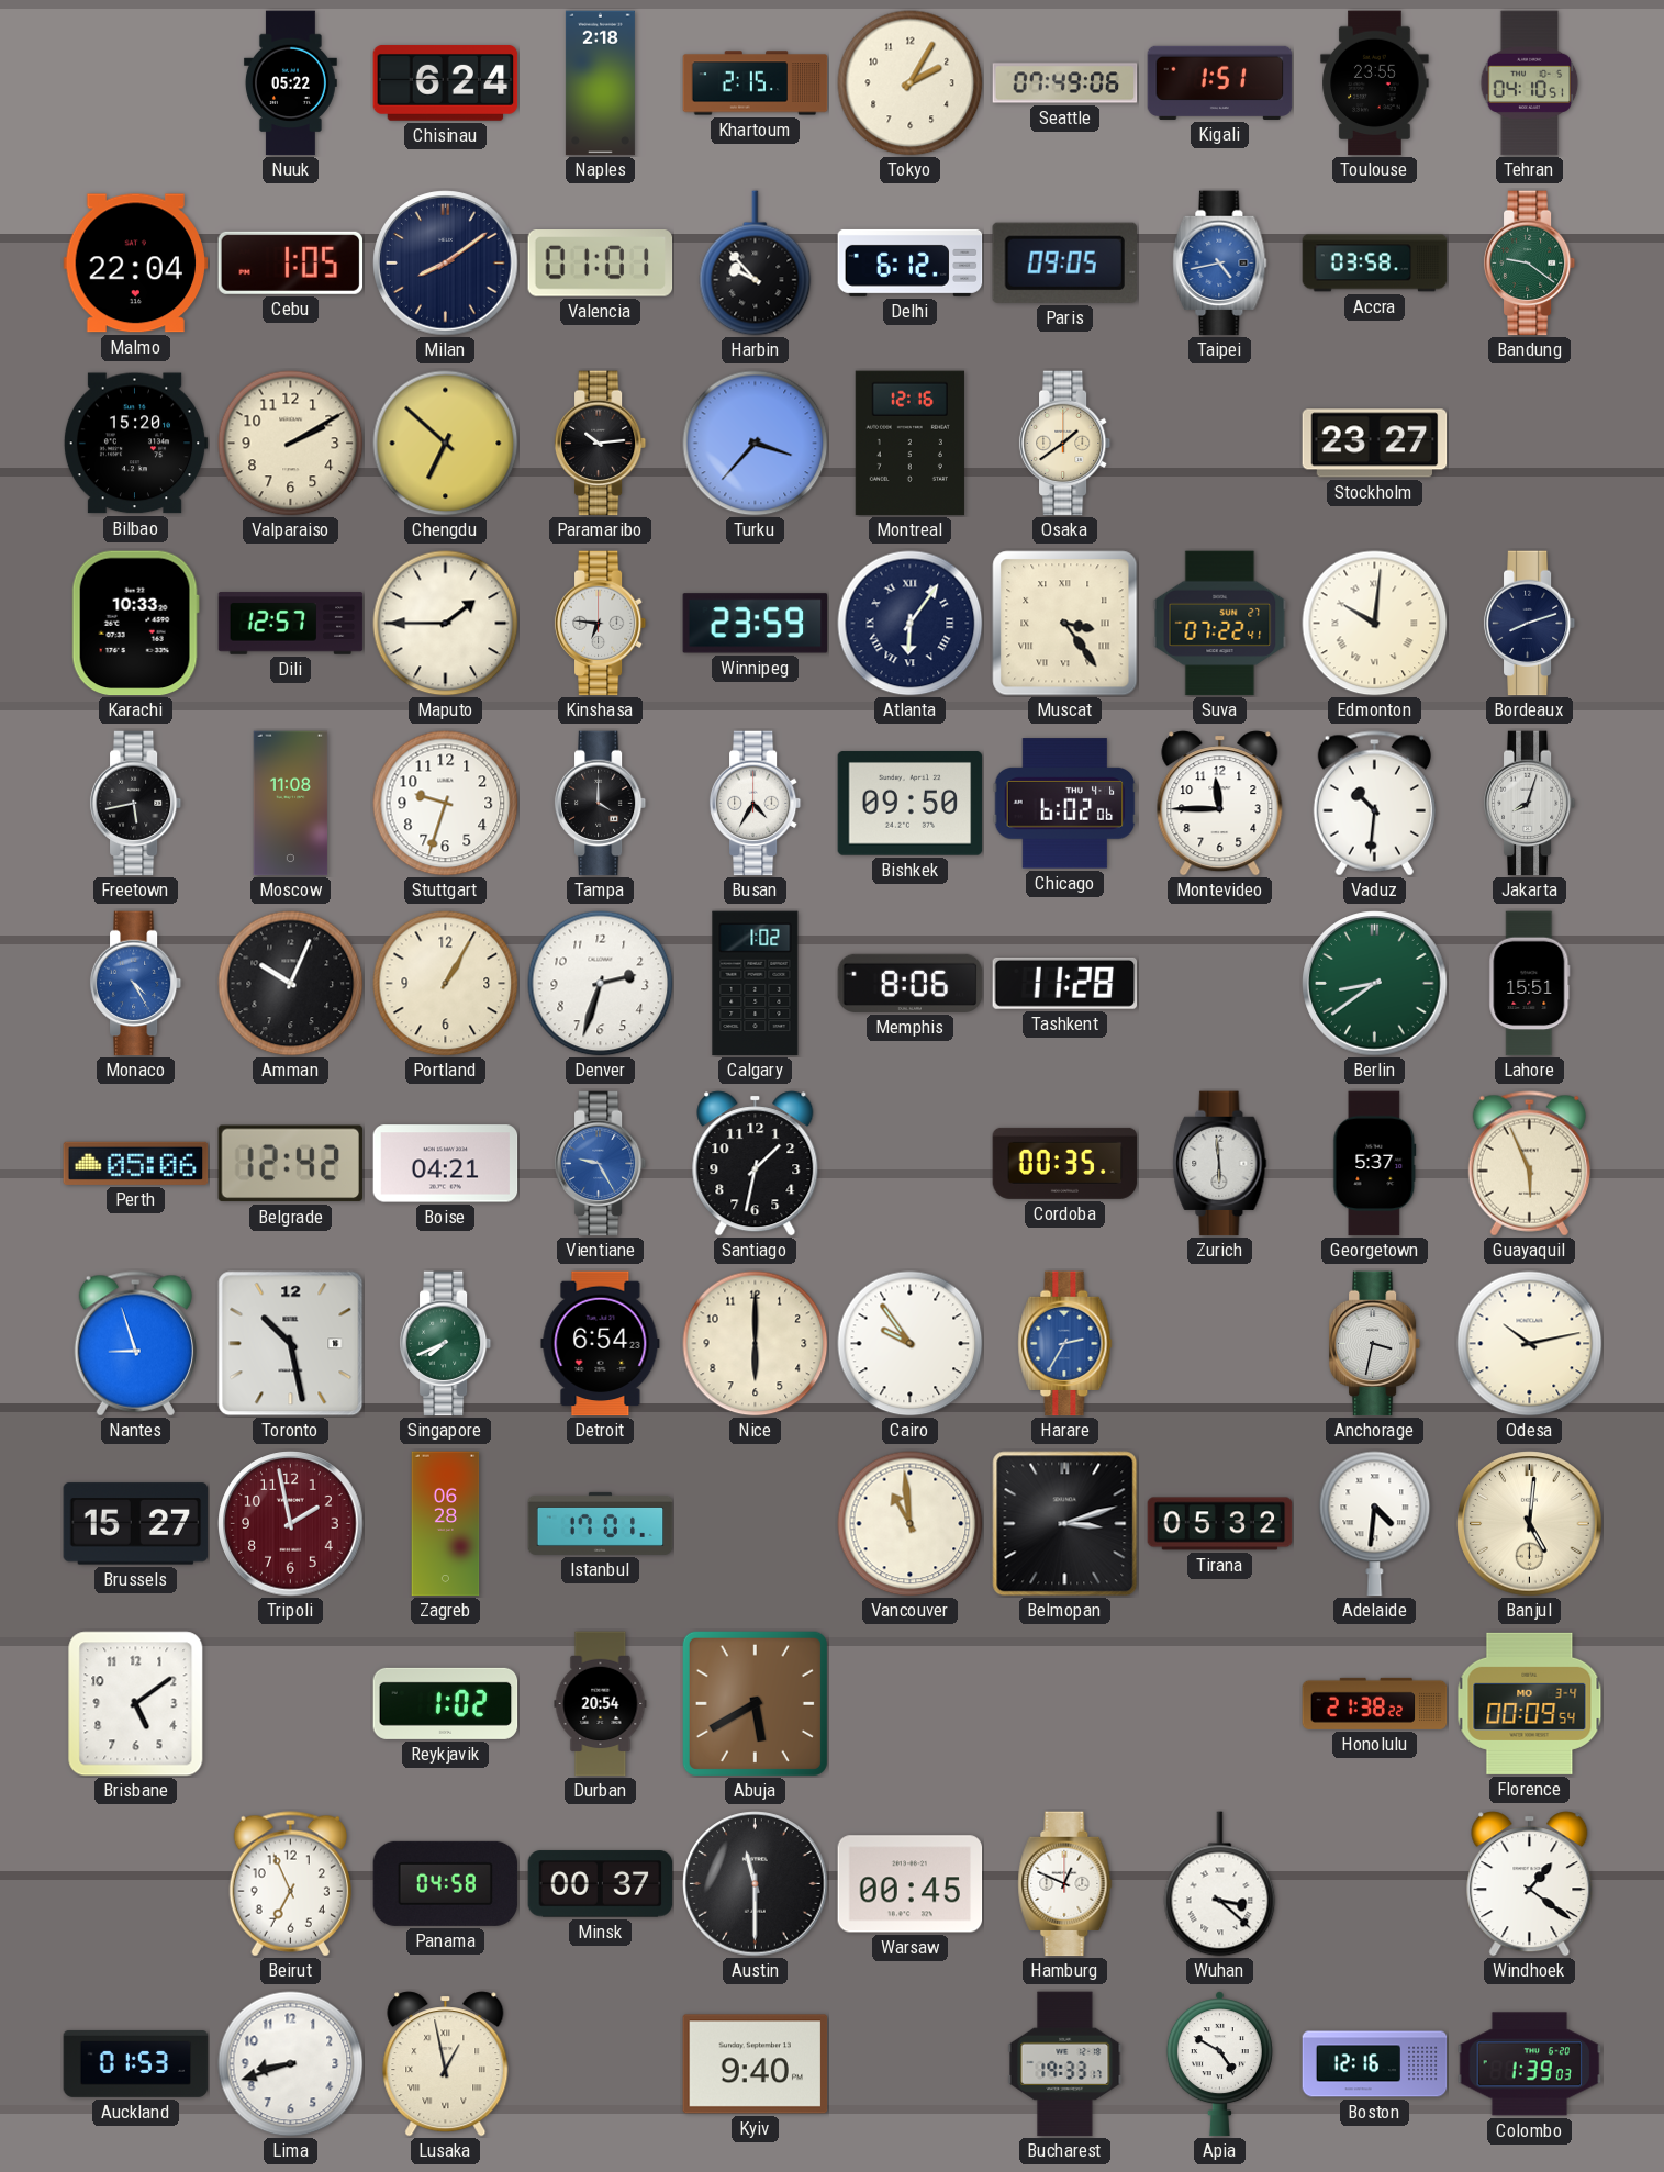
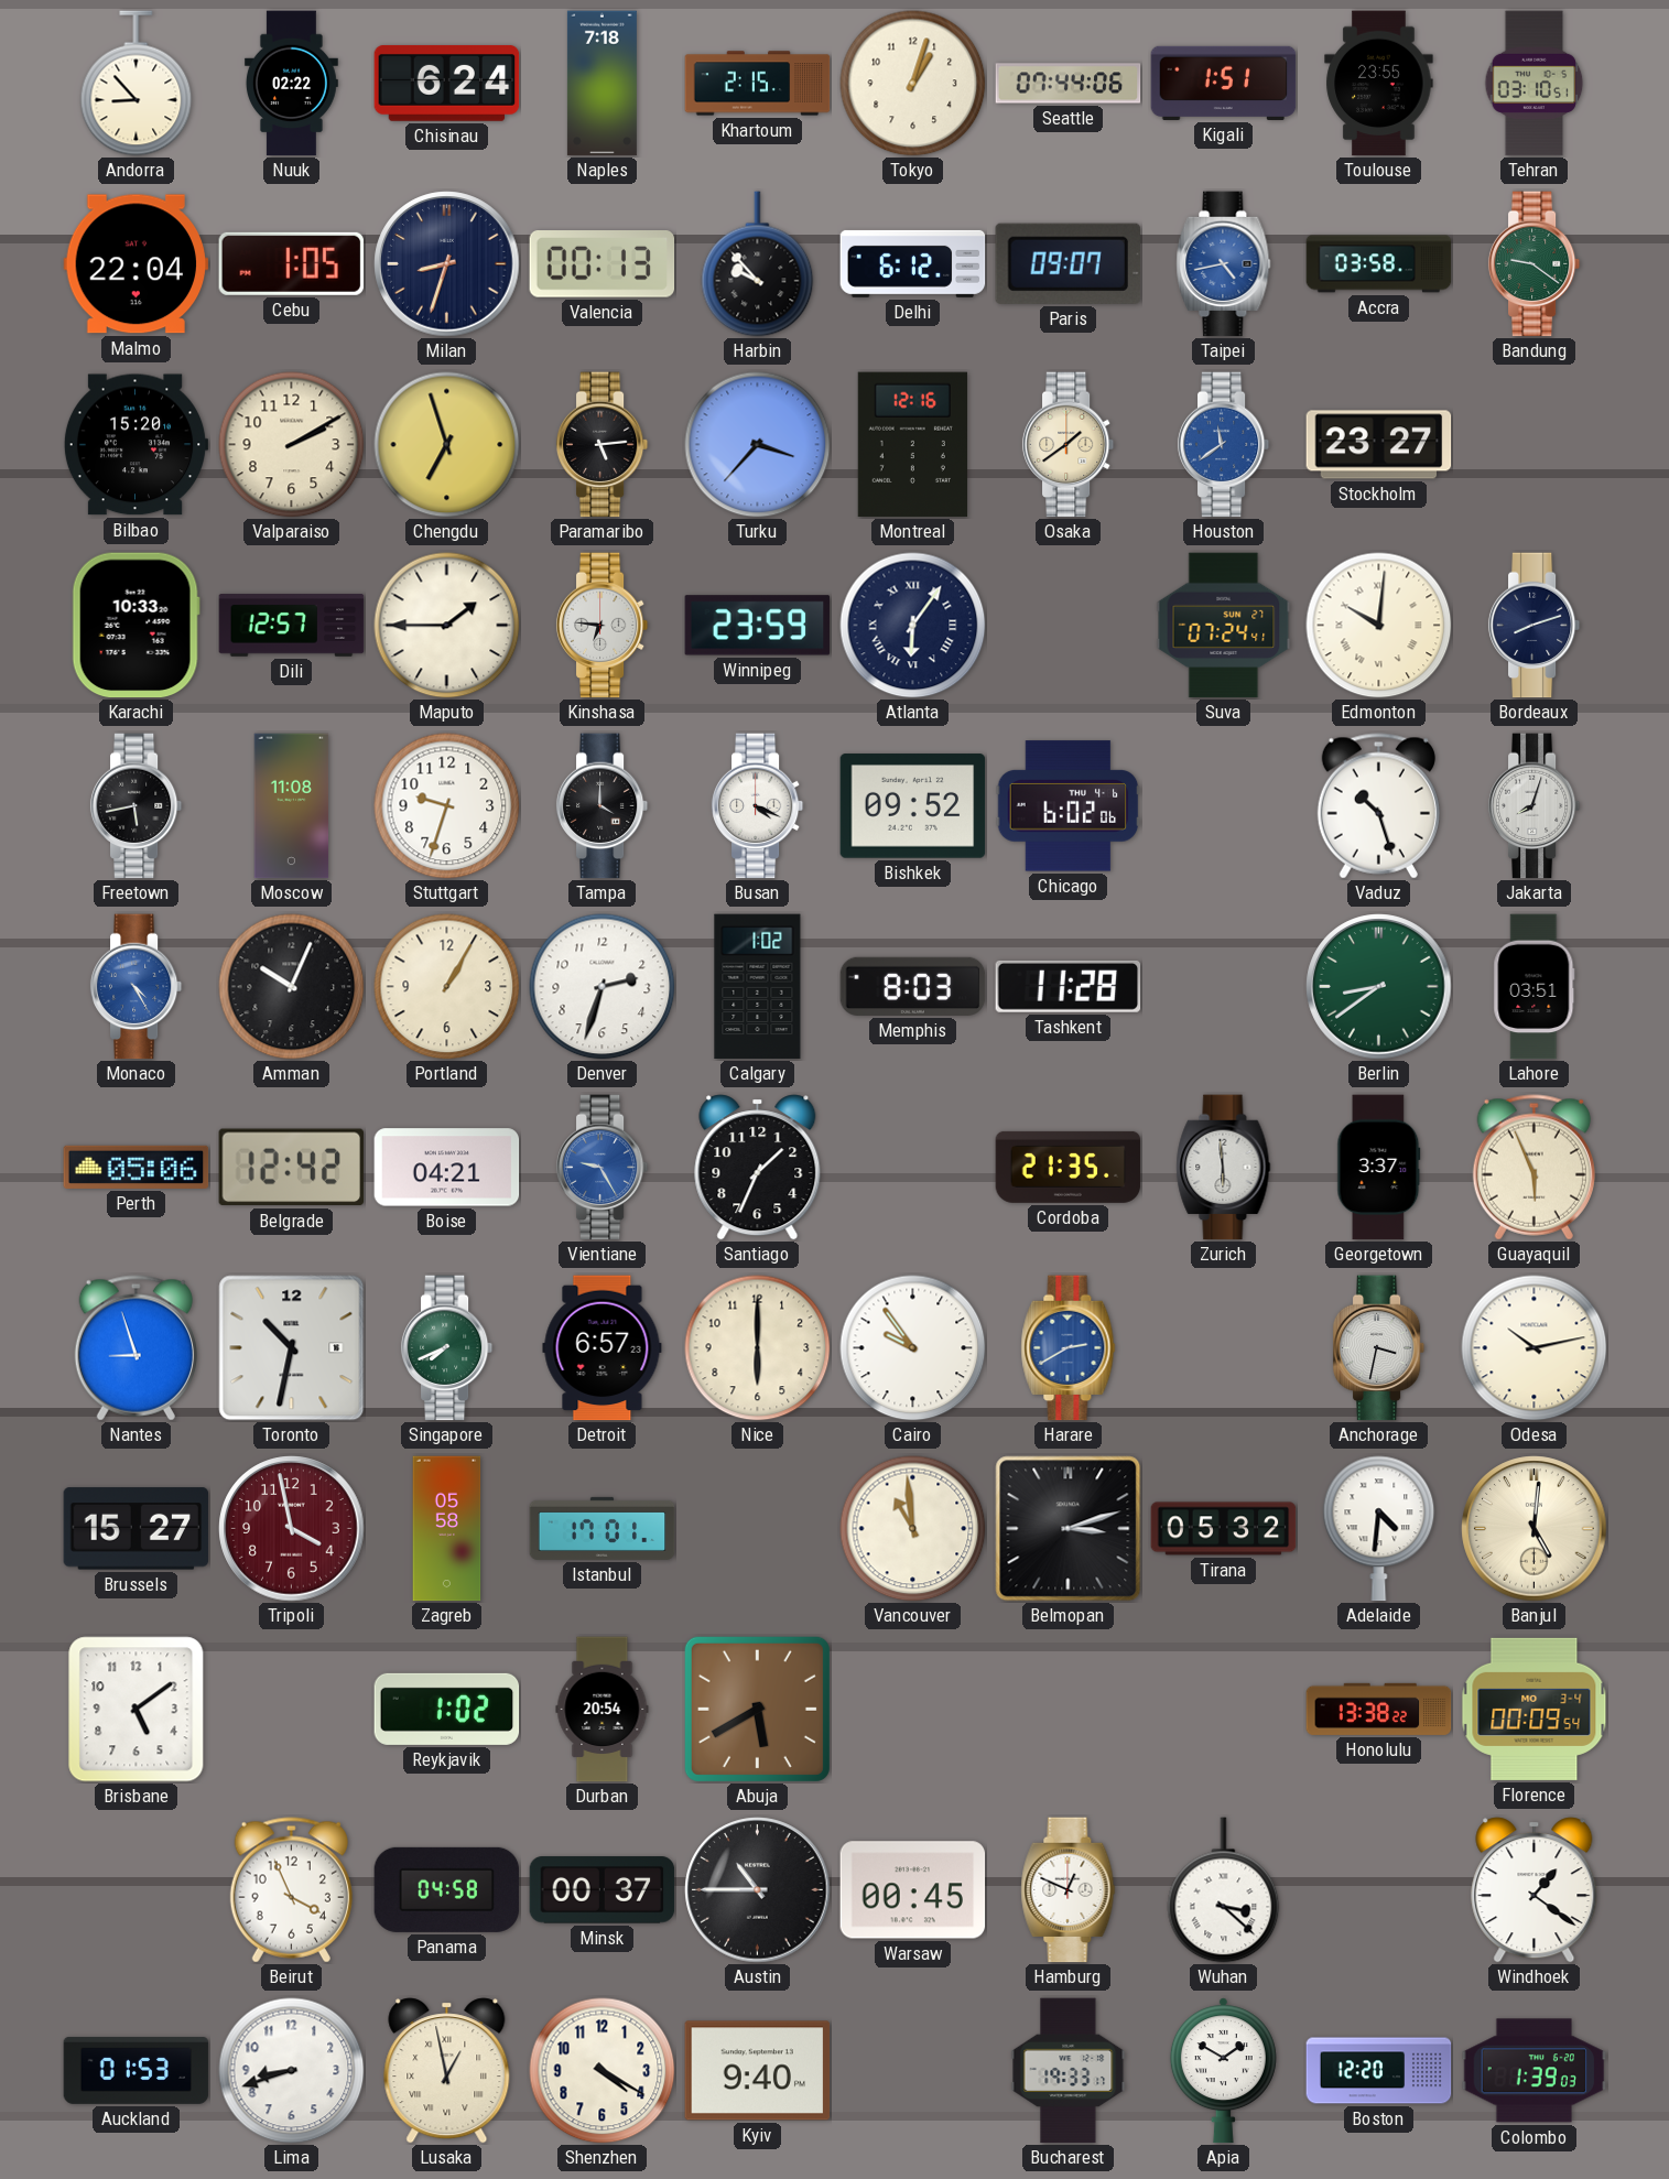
Andorra: none -> 8:53 (137, 84)
Nuuk: 05:22 -> 02:22 (291, 84)
Naples: 2:18 -> 7:18 (602, 84)
Tokyo: 2:05 -> 1:03 (913, 84)
Seattle: 07:49 -> 07:44 (1069, 84)
Tehran: 04:10 -> 03:10 (1535, 84)
Milan: 8:09 -> 8:33 (447, 264)
Valencia: 01:01 -> 00:13 (603, 264)
Paris: 09:05 -> 09:07 (1067, 263)
Chengdu: 6:52 -> 6:57 (447, 445)
Paramaribo: 10:14 -> 5:14 (603, 445)
Houston: none -> 11:39 (1224, 445)
Muscat: 3:24 -> none (1065, 624)
Suva: 07:22 -> 07:24 (1224, 626)
Busan: 4:35 -> 4:19 (758, 806)
Bishkek: 09:50 -> 09:52 (913, 806)
Montevideo: 11:45 -> none (1220, 804)
Vaduz: 10:31 -> 10:27 (1378, 806)
Memphis: 8:06 -> 8:03 (913, 986)
Lahore: 15:51 -> 03:51 (1535, 987)
Santiago: 1:32 -> 1:34 (758, 1168)
Cordoba: 00:35 -> 21:35 (1069, 1167)
Georgetown: 5:37 -> 3:37 (1379, 1168)
Toronto: 10:28 -> 10:32 (292, 1348)
Detroit: 6:54 -> 6:57 (603, 1348)
Harare: 2:35 -> 2:40 (1069, 1348)
Tripoli: 1:58 -> 3:58 (292, 1529)
Zagreb: 06:28 -> 05:58 (447, 1529)
Honolulu: 21:38 -> 13:38 (1379, 1709)
Beirut: 6:56 -> 3:56 (291, 1890)
Austin: 11:30 -> 10:45 (758, 1890)
Shenzhen: none -> 4:20 (603, 2071)
Apia: 4:50 -> 1:50 (1223, 2071)
Boston: 12:16 -> 12:20 (1379, 2071)
